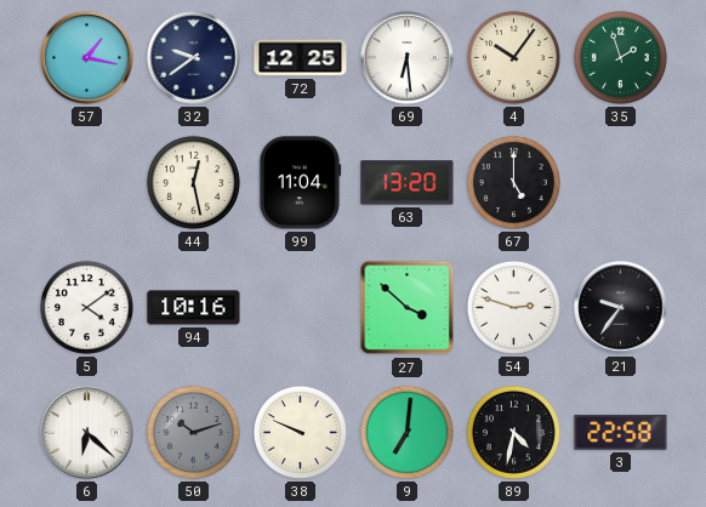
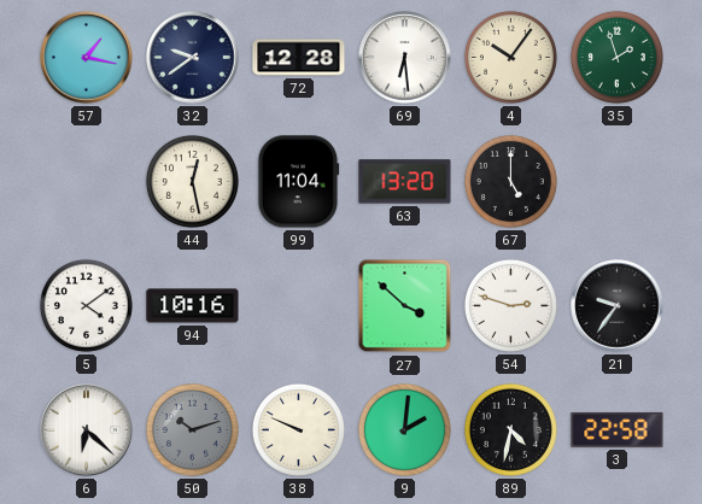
72: 12:25 -> 12:28 (299, 58)
9: 7:01 -> 2:01 (404, 429)
